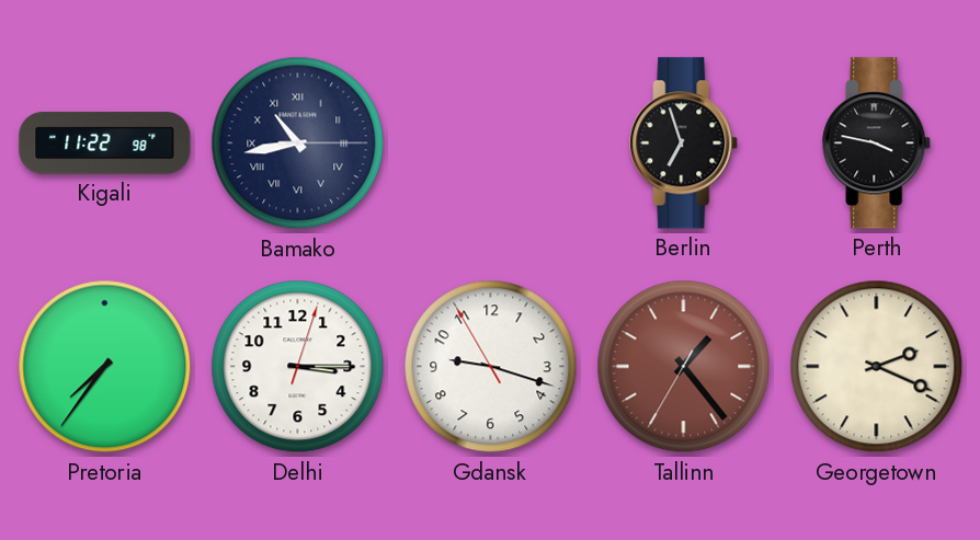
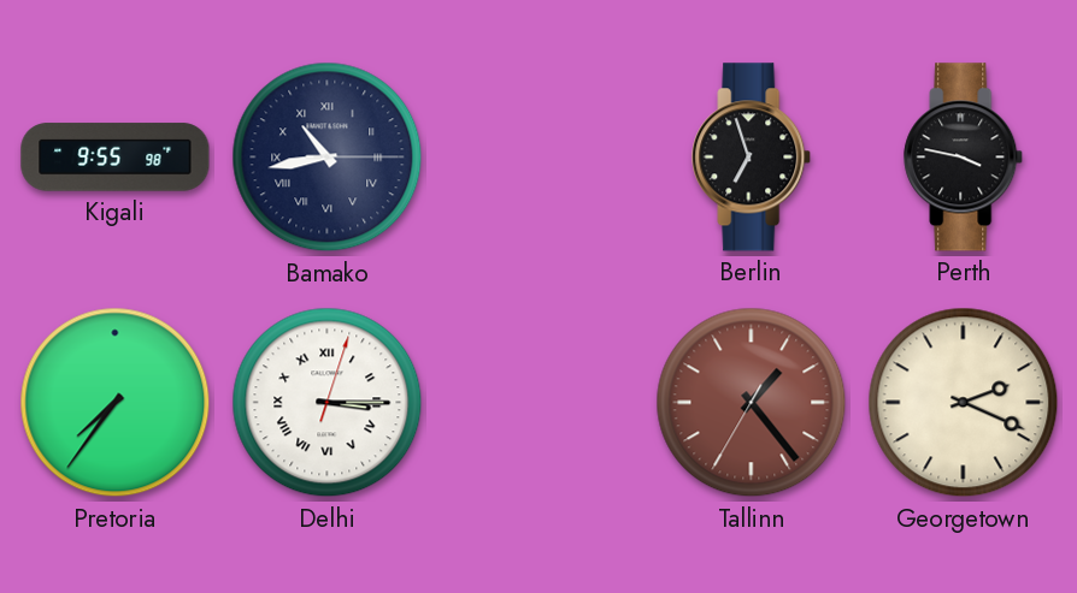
Kigali: 11:22 -> 9:55 (116, 158)
Delhi numerals: Arabic -> Roman (328, 403)
Gdansk: 9:17 -> none (491, 367)
